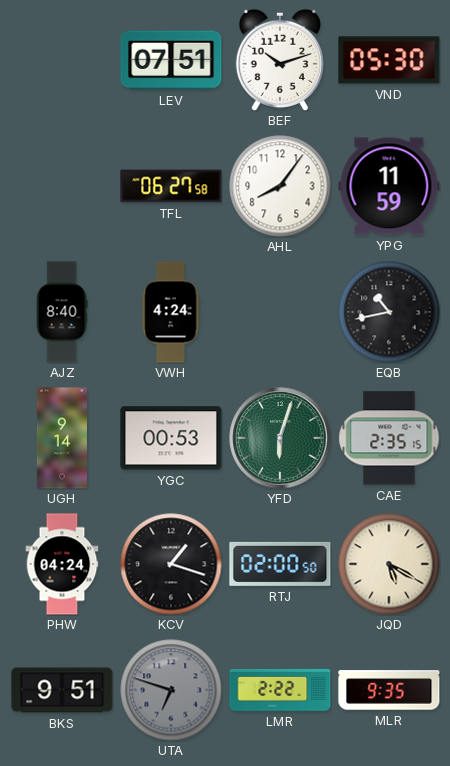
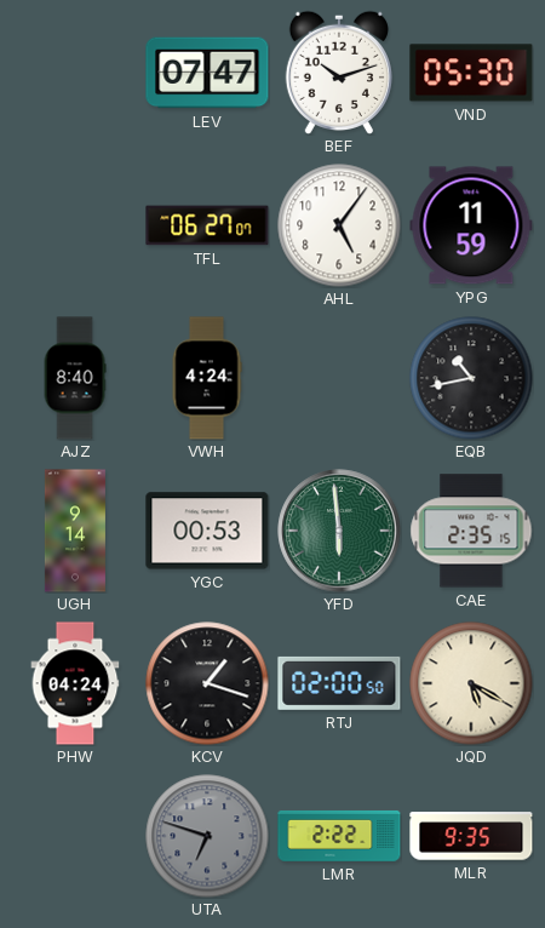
LEV: 07:51 -> 07:47 (207, 73)
TFL: 06:27:58 -> 06:27:07 (207, 225)
AHL: 8:06 -> 5:06 (339, 225)
YFD: 6:03 -> 5:59 (339, 531)
BKS: 9:51 -> none (62, 690)
